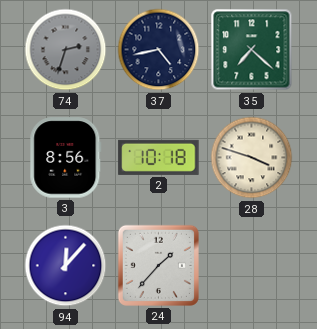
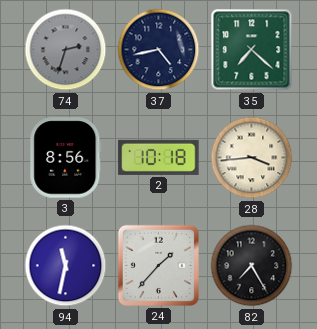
28: 3:48 -> 3:44 (252, 158)
94: 12:07 -> 11:32 (66, 266)
82: none -> 7:25 (252, 266)
